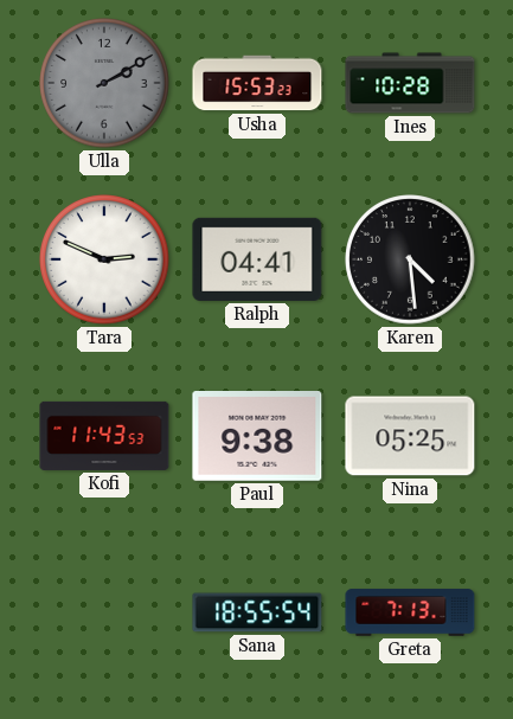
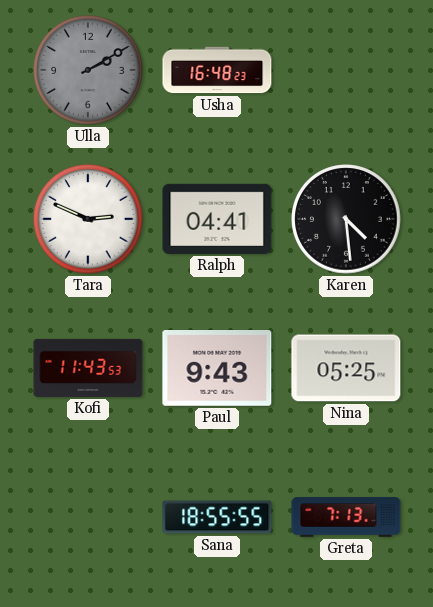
Usha: 15:53 -> 16:48 (217, 70)
Ines: 10:28 -> none (410, 83)
Paul: 9:38 -> 9:43 (217, 369)
Sana: 18:55:54 -> 18:55:55 (217, 517)
